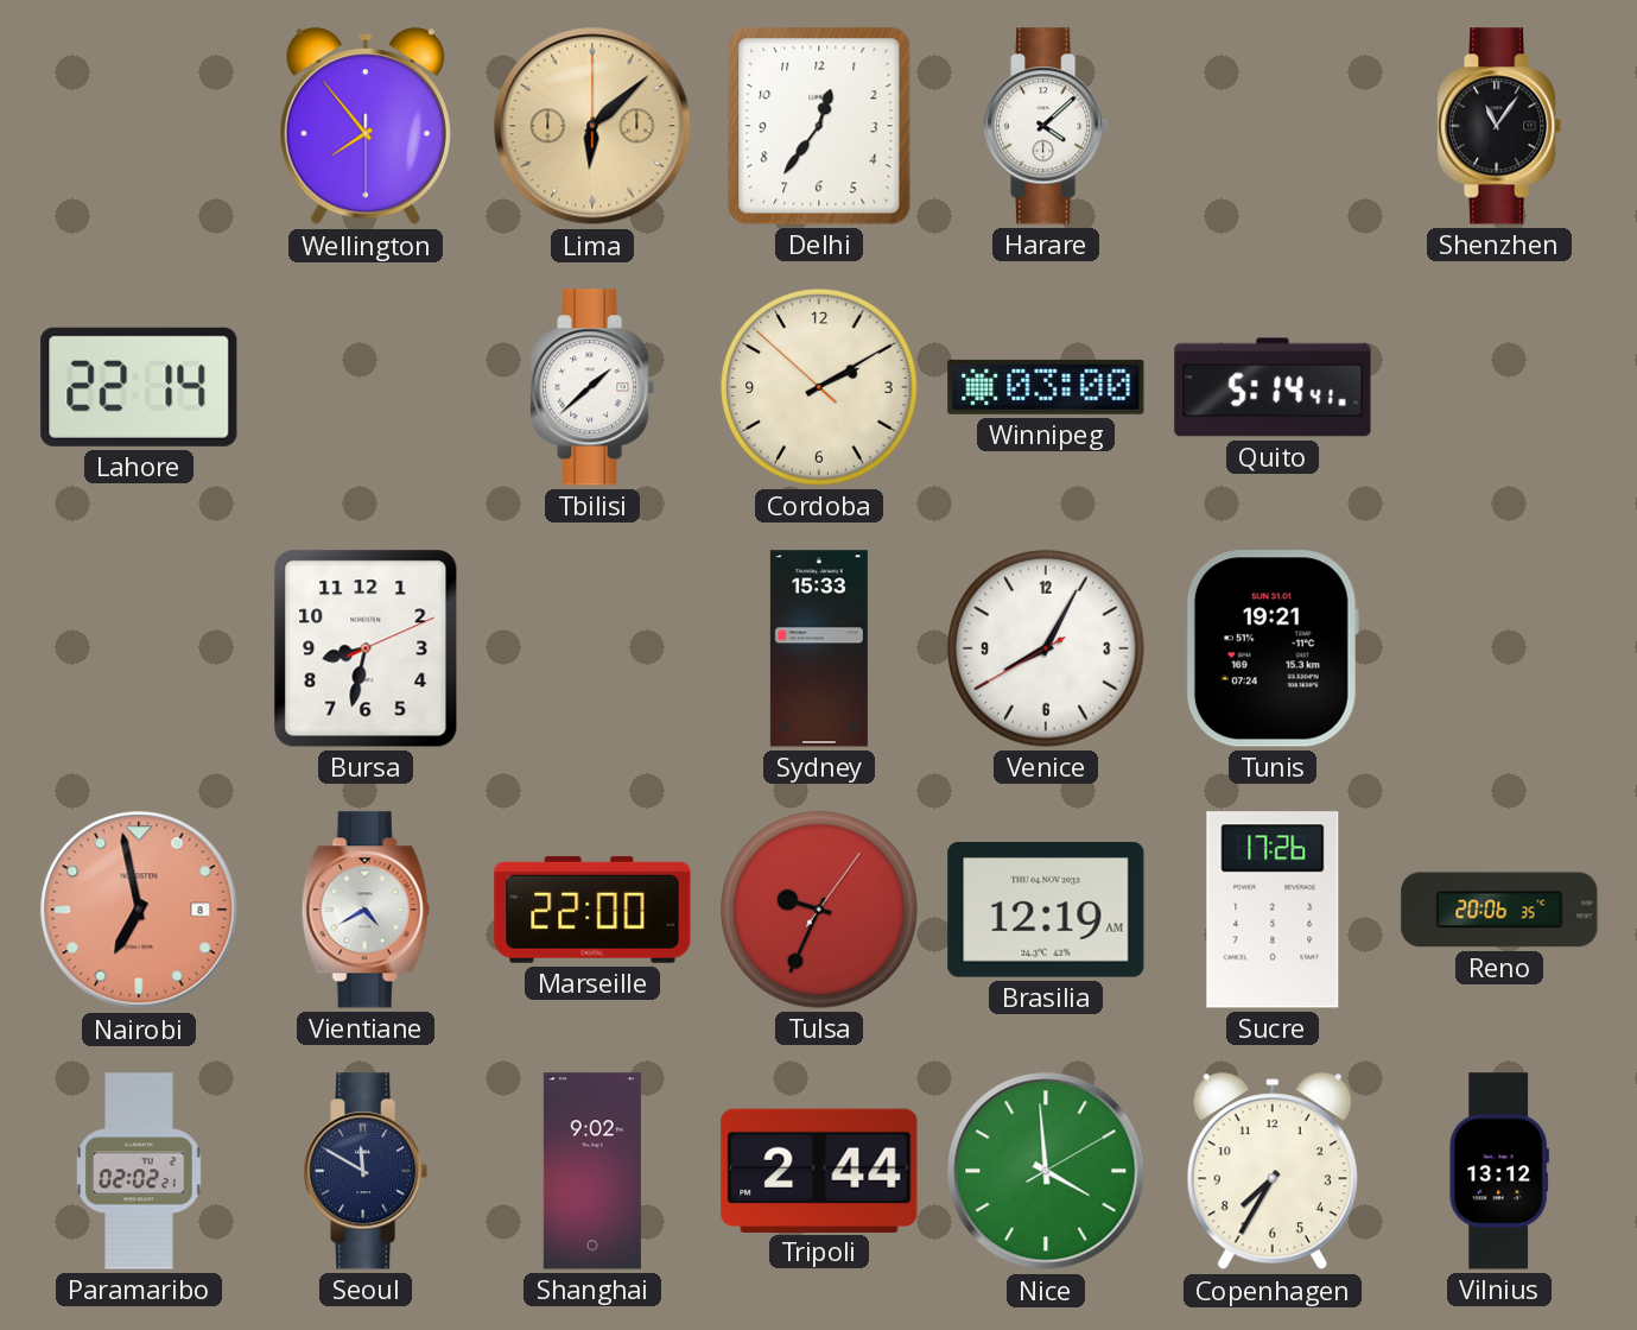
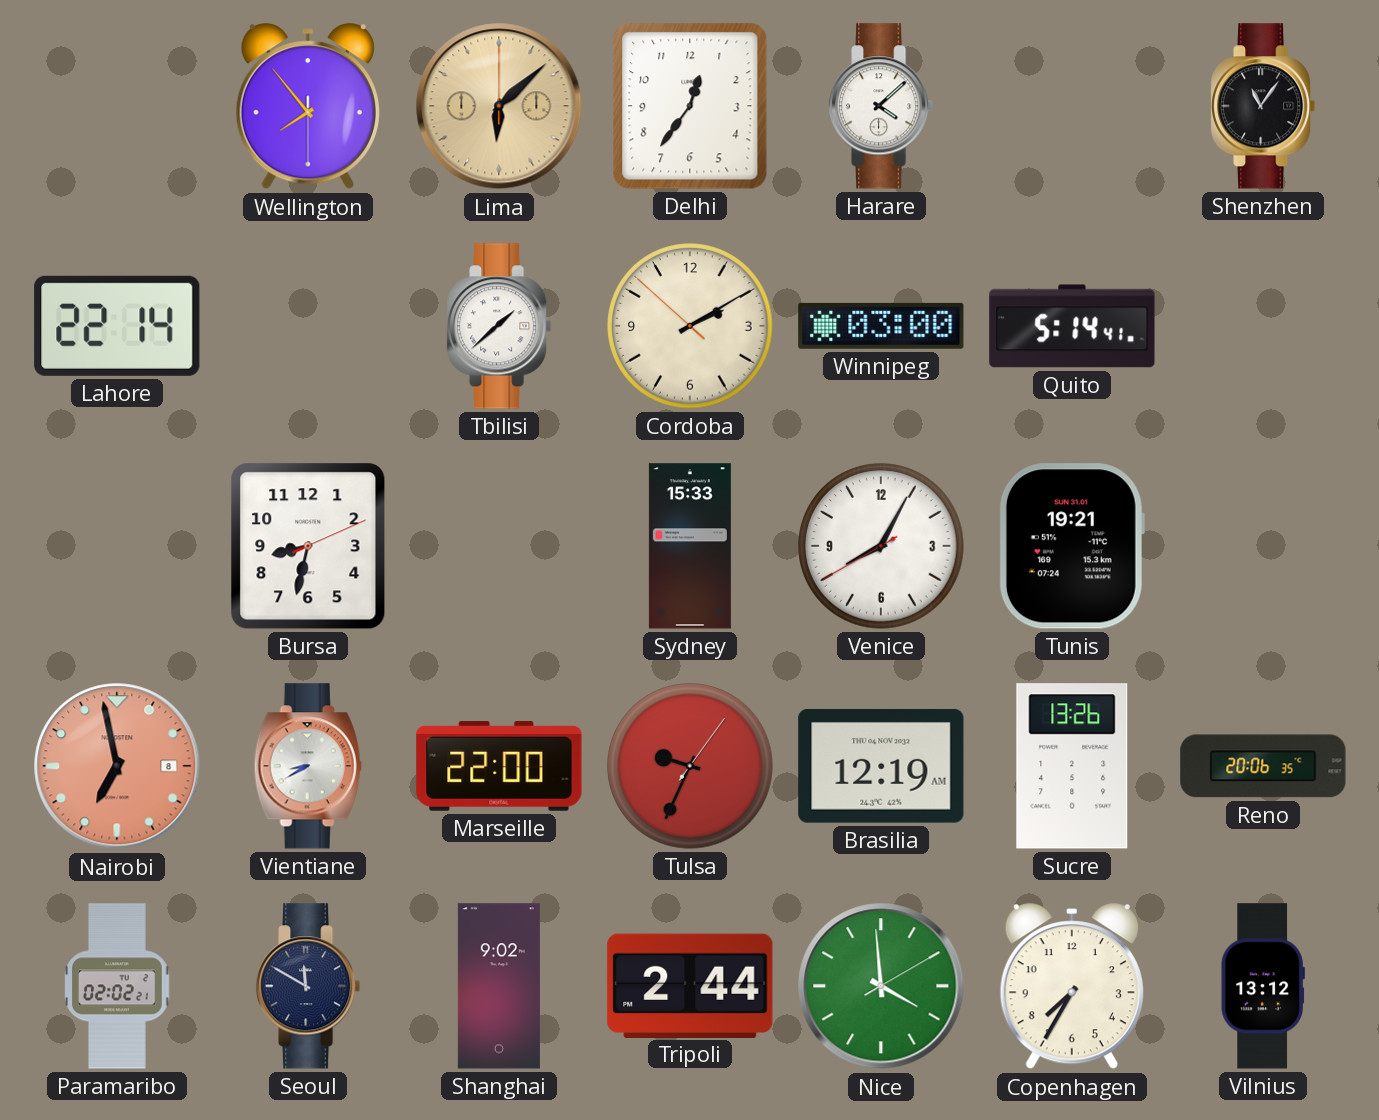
Vientiane: 4:40 -> 8:40 (308, 766)
Sucre: 17:26 -> 13:26 (1072, 766)
